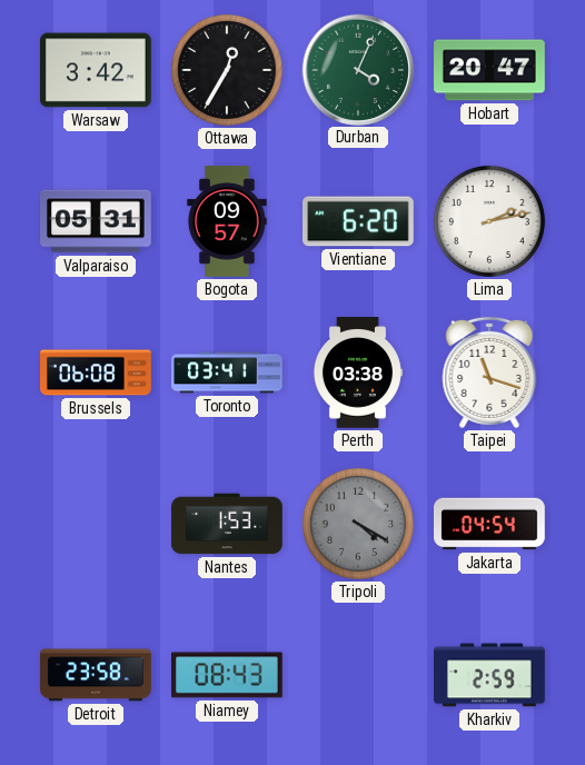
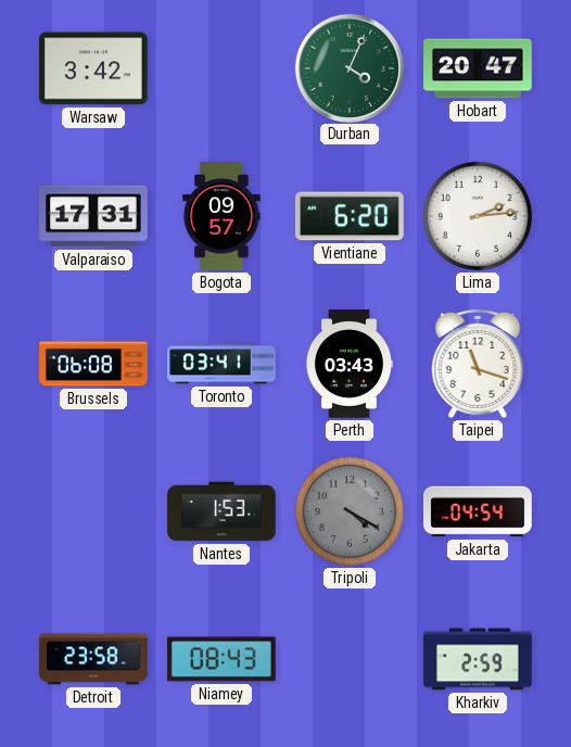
Ottawa: 12:35 -> none (227, 70)
Valparaiso: 05:31 -> 17:31 (94, 216)
Lima: 2:13 -> 2:14 (478, 216)
Perth: 03:38 -> 03:43 (348, 364)
